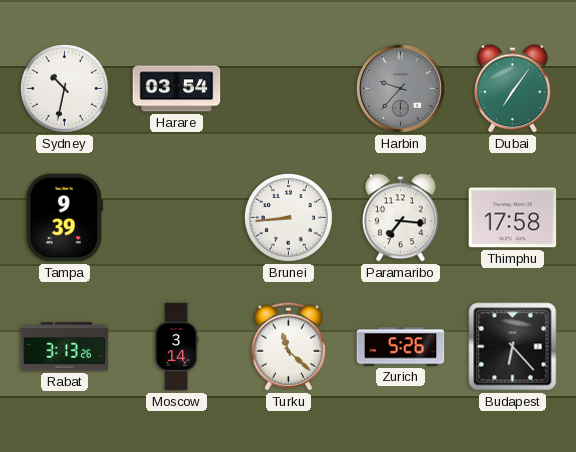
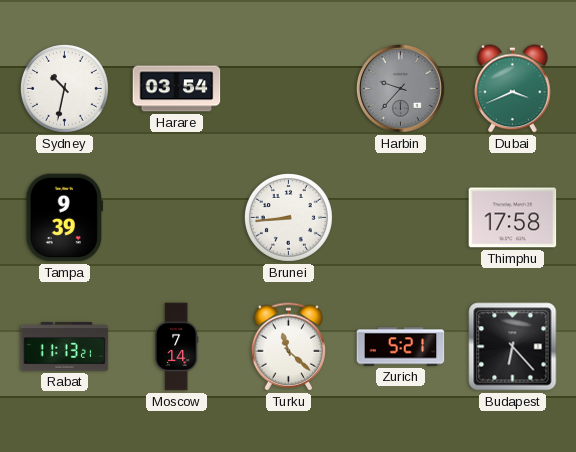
Dubai: 7:06 -> 3:41 (513, 89)
Paramaribo: 7:16 -> none (401, 218)
Rabat: 3:13 -> 11:13 (65, 347)
Moscow: 3:14 -> 7:14 (177, 347)
Zurich: 5:26 -> 5:21 (401, 347)
